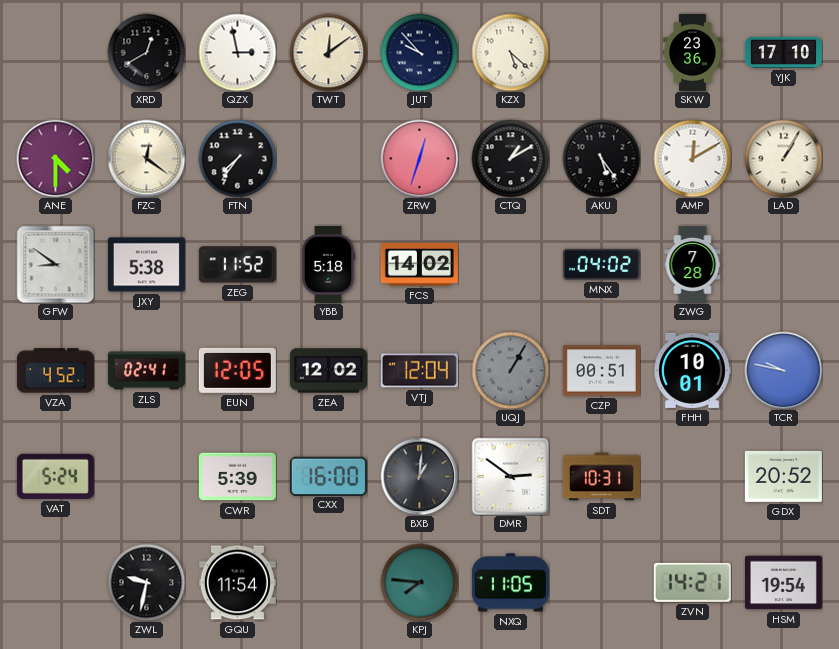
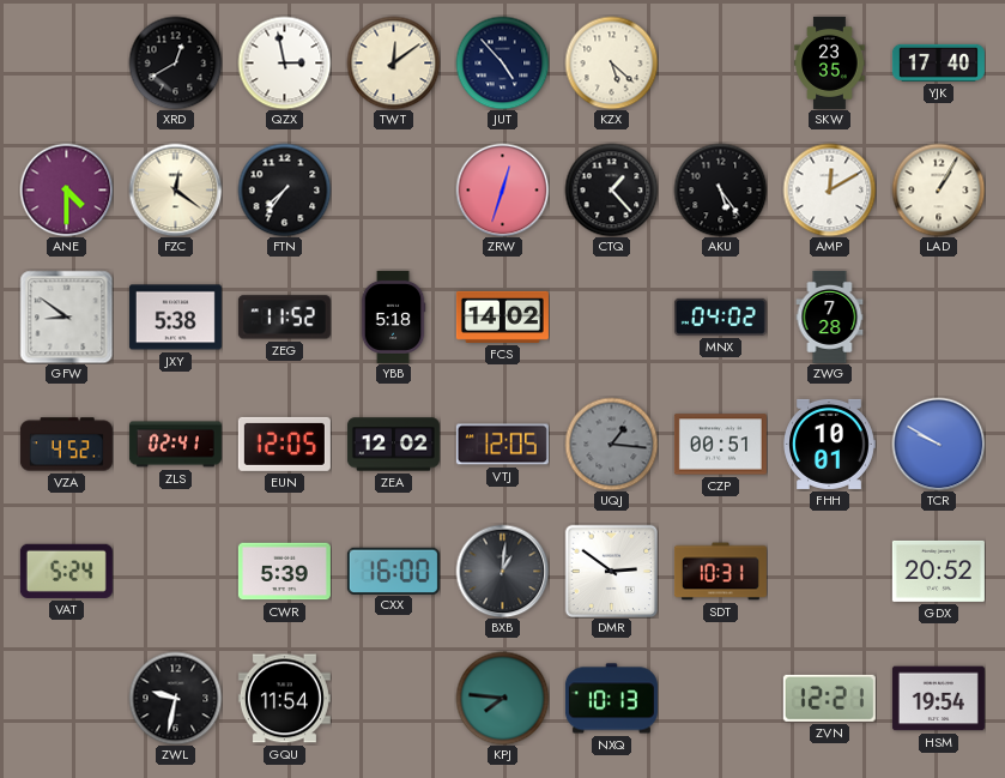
JUT: 9:53 -> 4:53 (502, 62)
SKW: 23:36 -> 23:35 (830, 62)
YJK: 17:10 -> 17:40 (938, 62)
CTQ: 1:10 -> 1:23 (611, 189)
VTJ: 12:04 -> 12:05 (502, 445)
UQJ: 1:05 -> 1:16 (611, 444)
TCR: 9:47 -> 9:50 (938, 444)
NXQ: 11:05 -> 10:13 (611, 699)
ZVN: 14:21 -> 12:21 (829, 698)
